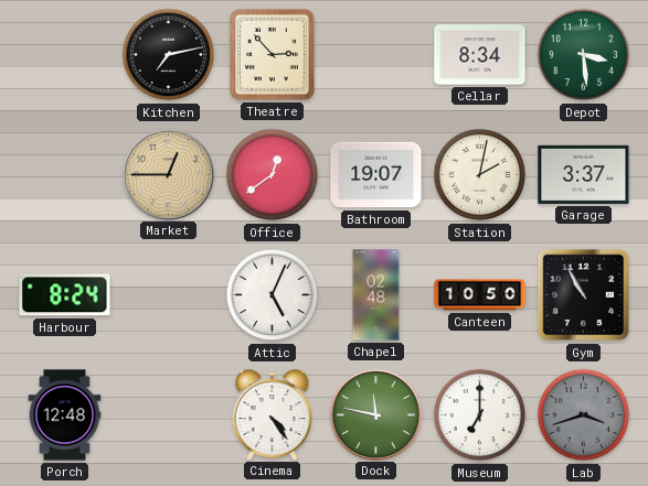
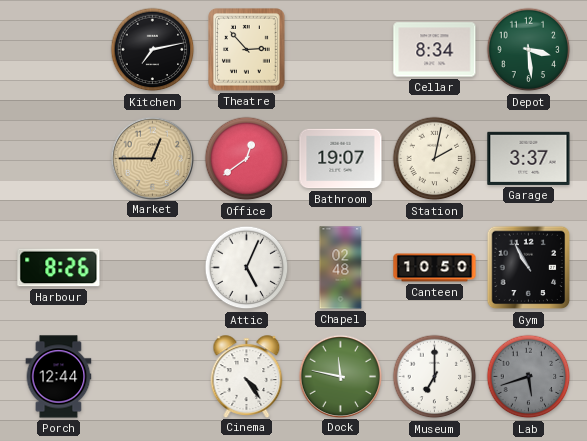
Harbour: 8:24 -> 8:26 (59, 268)
Porch: 12:48 -> 12:44 (59, 377)
Lab: 3:42 -> 5:42 (529, 377)
